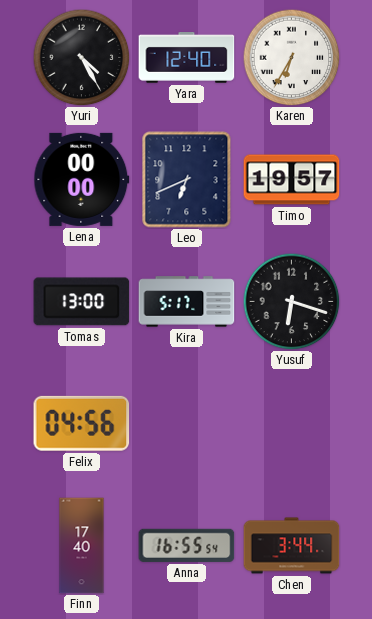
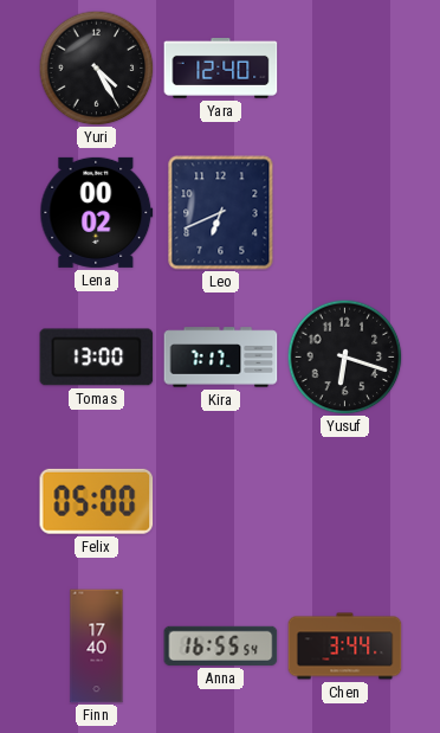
Karen: 6:35 -> none (291, 57)
Lena: 00:00 -> 00:02 (97, 212)
Timo: 19:57 -> none (292, 180)
Kira: 5:17 -> 7:17 (221, 358)
Felix: 04:56 -> 05:00 (97, 501)
